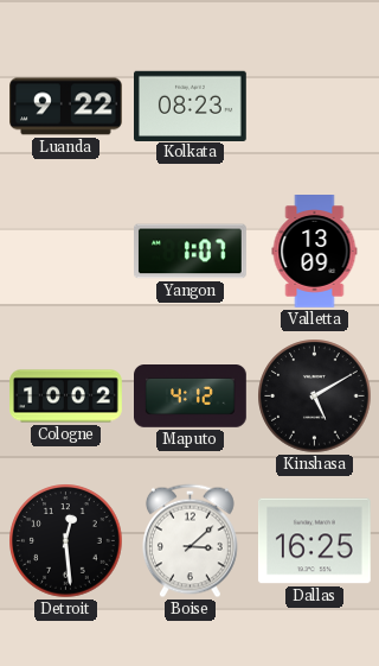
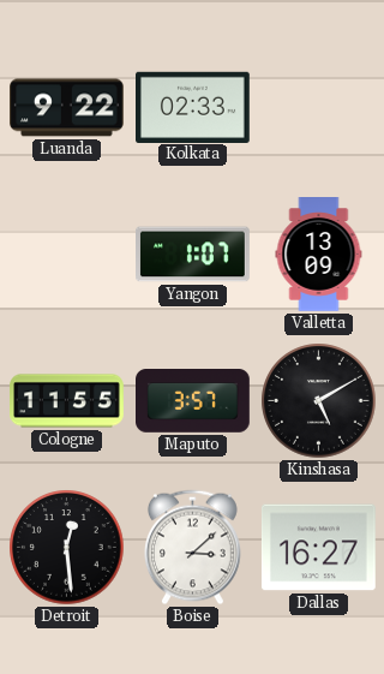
Kolkata: 08:23 -> 02:33 (193, 107)
Cologne: 10:02 -> 11:55 (67, 401)
Maputo: 4:12 -> 3:57 (193, 401)
Dallas: 16:25 -> 16:27 (319, 548)
